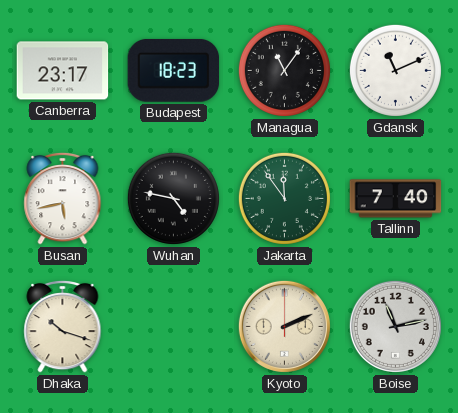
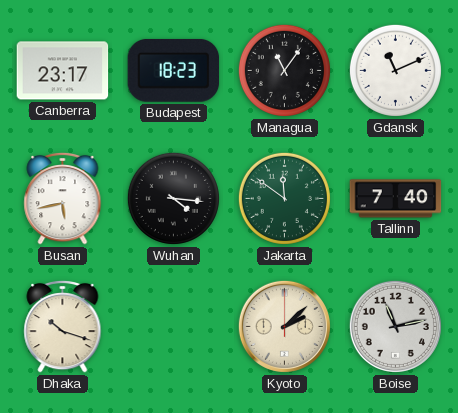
Wuhan: 4:47 -> 4:16 (173, 198)
Jakarta: 11:54 -> 11:51 (284, 198)
Kyoto: 2:11 -> 2:08 (284, 326)
